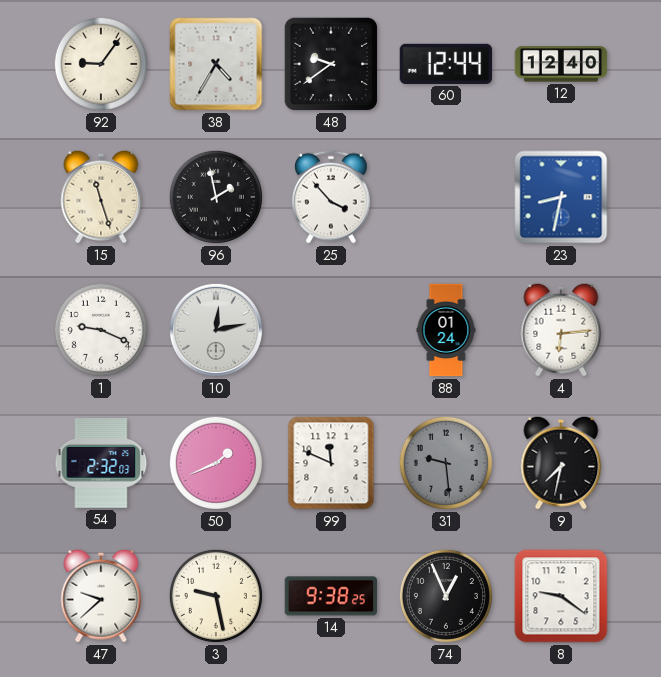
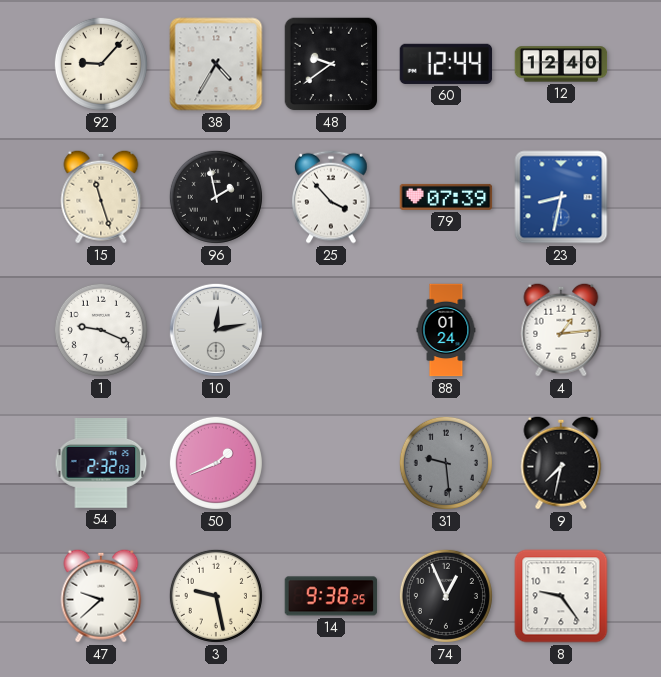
92: 9:06 -> 9:07 (101, 64)
79: none -> 07:39 (446, 197)
4: 6:14 -> 1:14 (561, 330)
99: 11:49 -> none (331, 463)
8: 9:21 -> 9:24 (561, 596)
